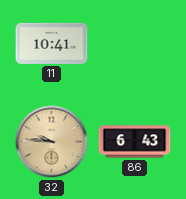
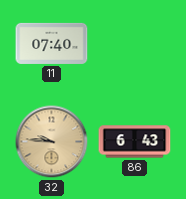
11: 10:41 -> 07:40 (52, 43)
